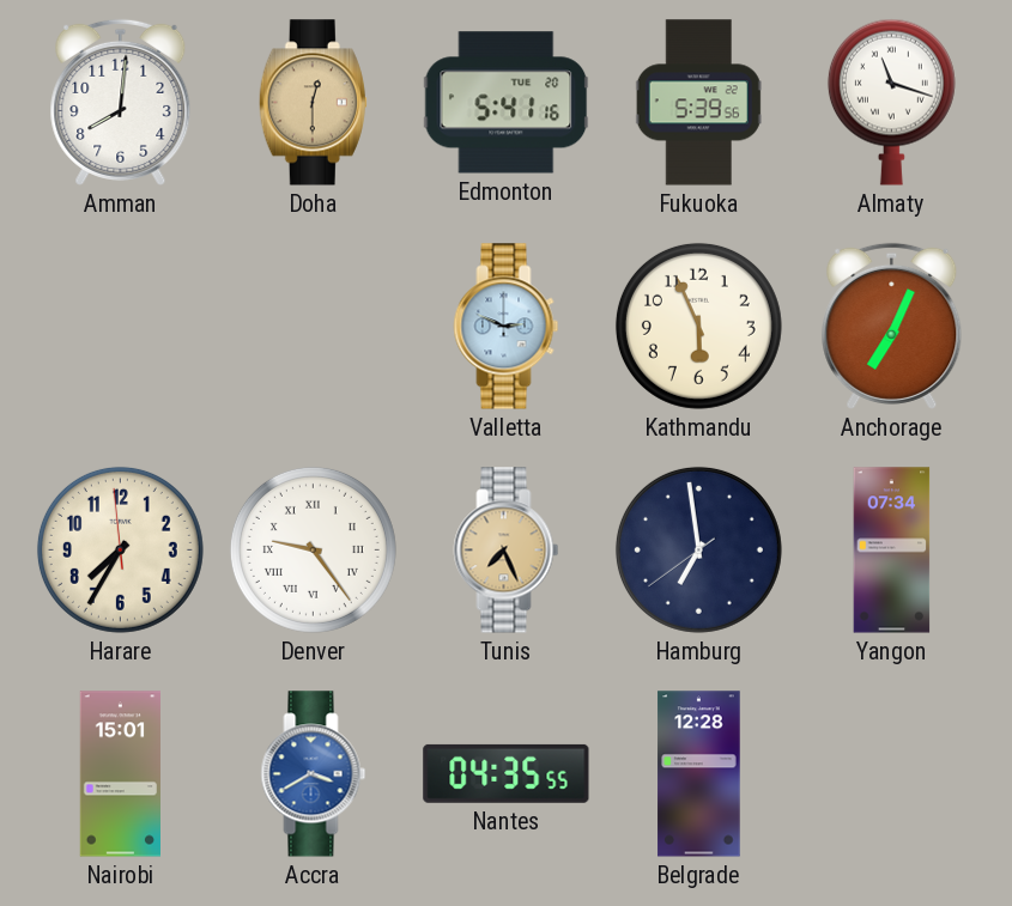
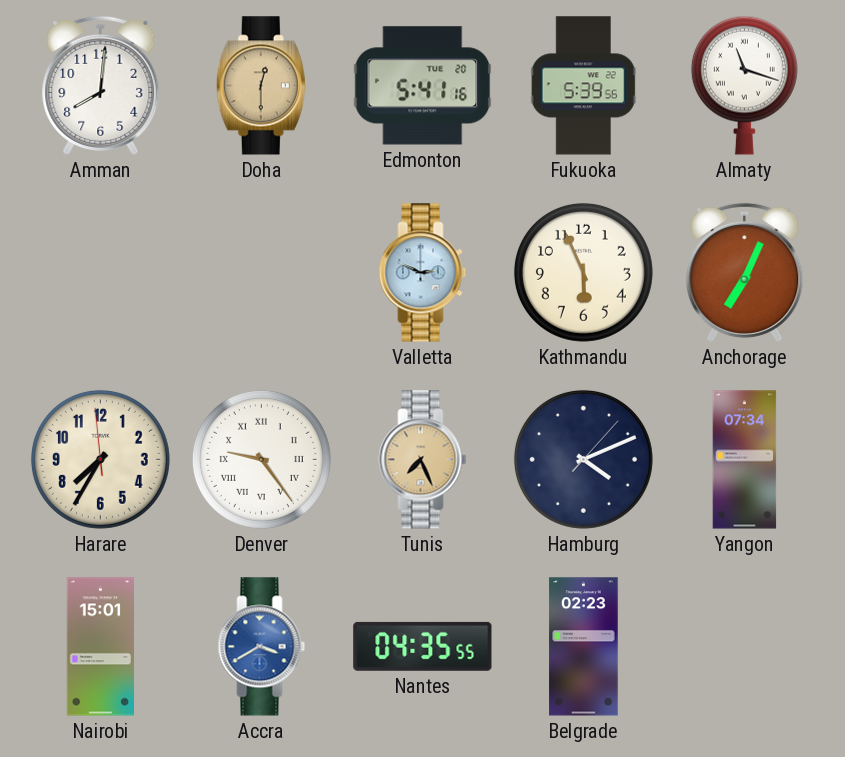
Hamburg: 6:58 -> 4:11 (583, 459)
Belgrade: 12:28 -> 02:23 (584, 647)
